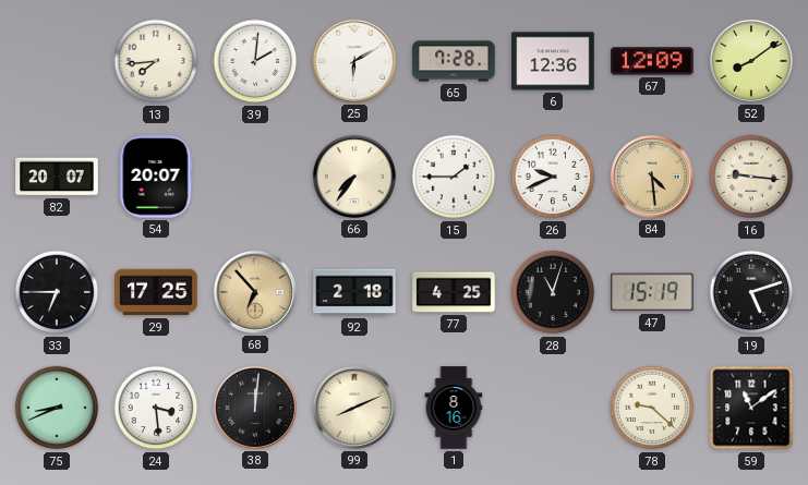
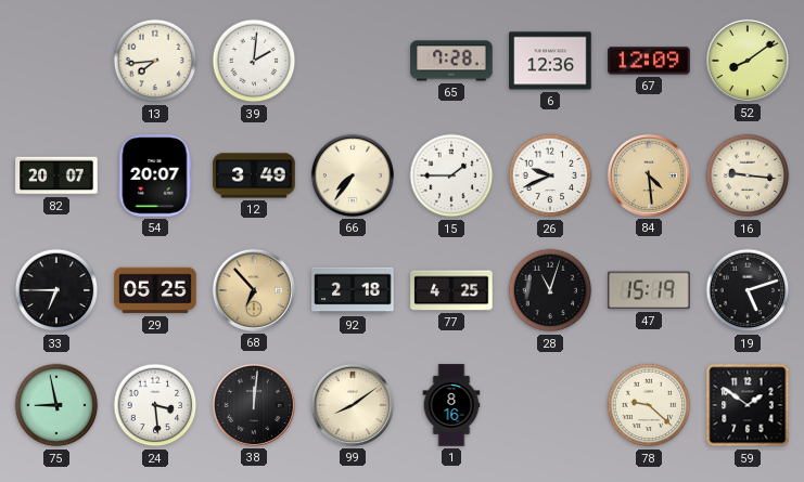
25: 6:10 -> none (354, 61)
12: none -> 3:49 (254, 175)
29: 17:25 -> 05:25 (155, 290)
75: 8:41 -> 8:58 (56, 405)
99: 8:11 -> 8:09 (353, 405)
59: 11:09 -> 1:51 (748, 405)
